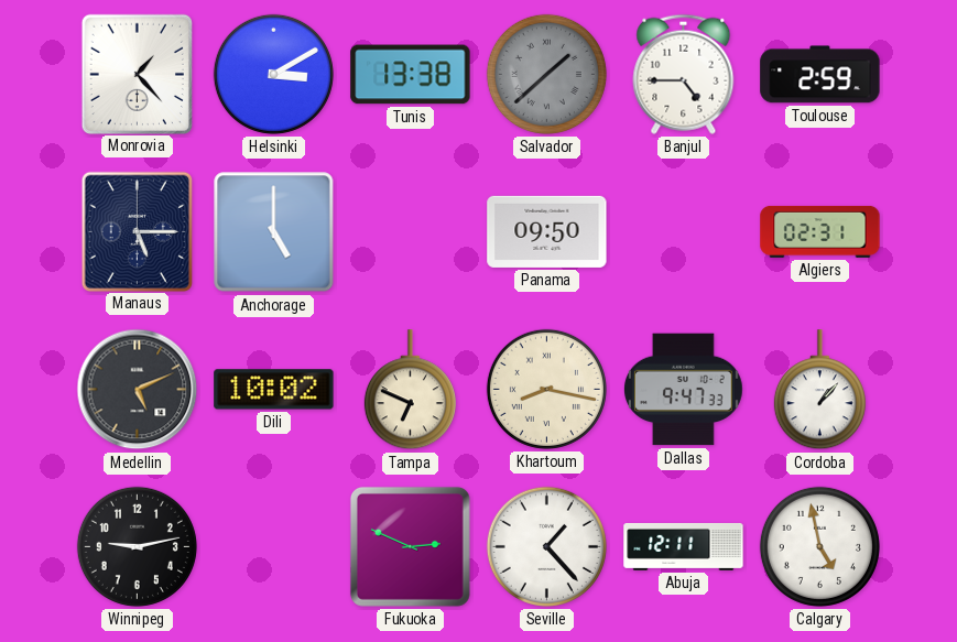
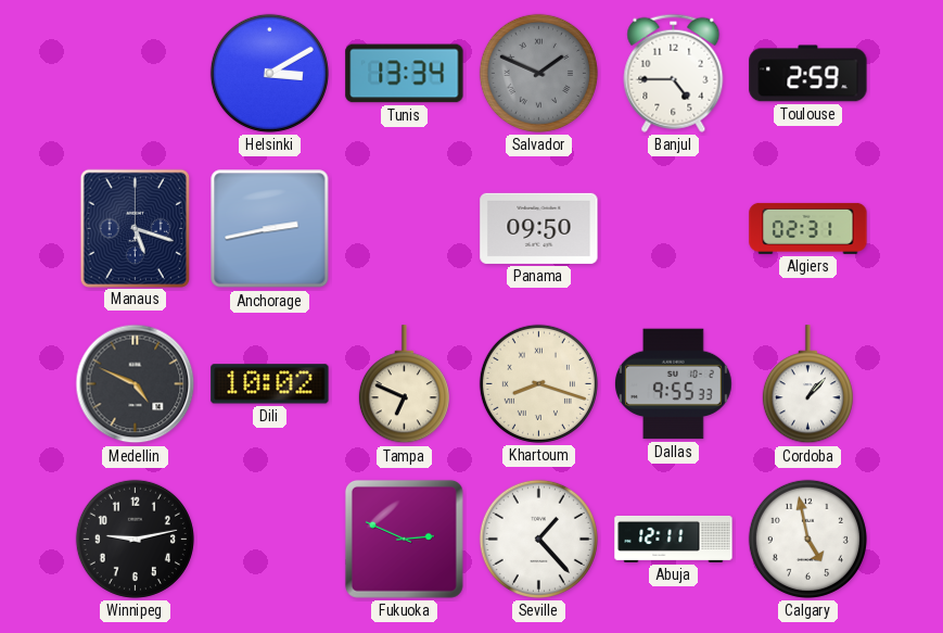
Monrovia: 1:23 -> none (137, 74)
Tunis: 13:38 -> 13:34 (405, 74)
Salvador: 1:38 -> 1:49 (538, 73)
Manaus: 5:15 -> 5:18 (135, 228)
Anchorage: 5:00 -> 2:43 (270, 229)
Medellin: 5:11 -> 4:49 (136, 384)
Khartoum: 8:17 -> 8:18 (538, 383)
Dallas: 9:47 -> 9:55 (674, 384)
